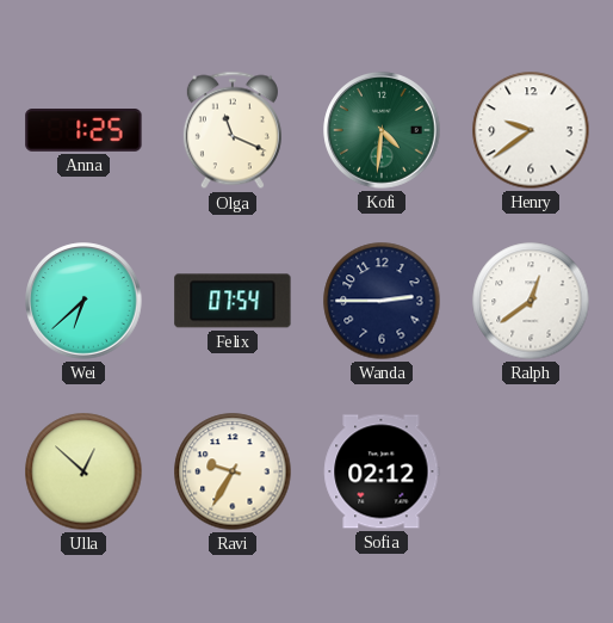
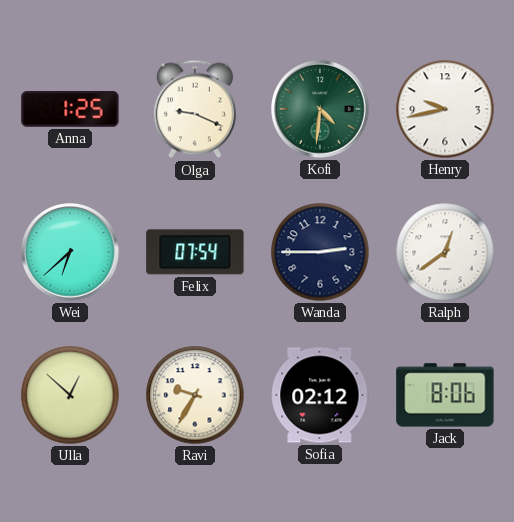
Olga: 11:19 -> 9:19 (195, 109)
Henry: 9:39 -> 9:43 (445, 109)
Jack: none -> 8:06 (445, 395)
